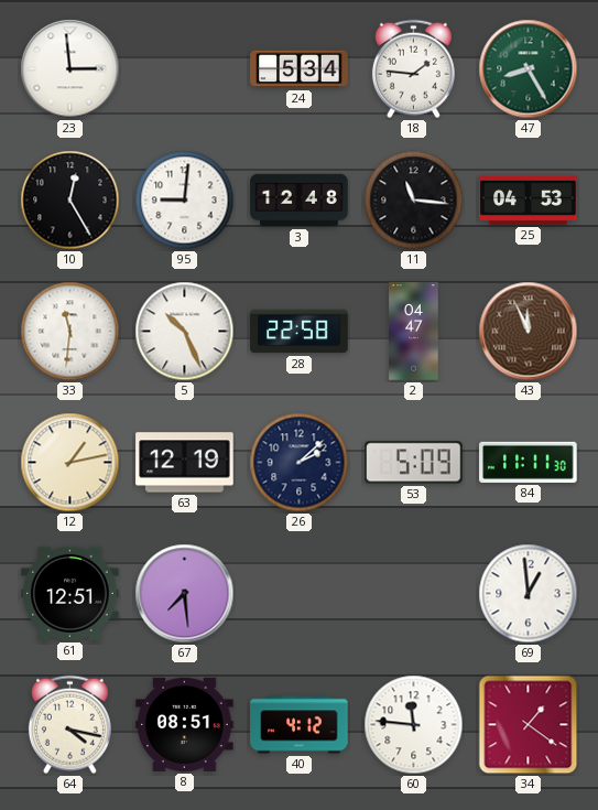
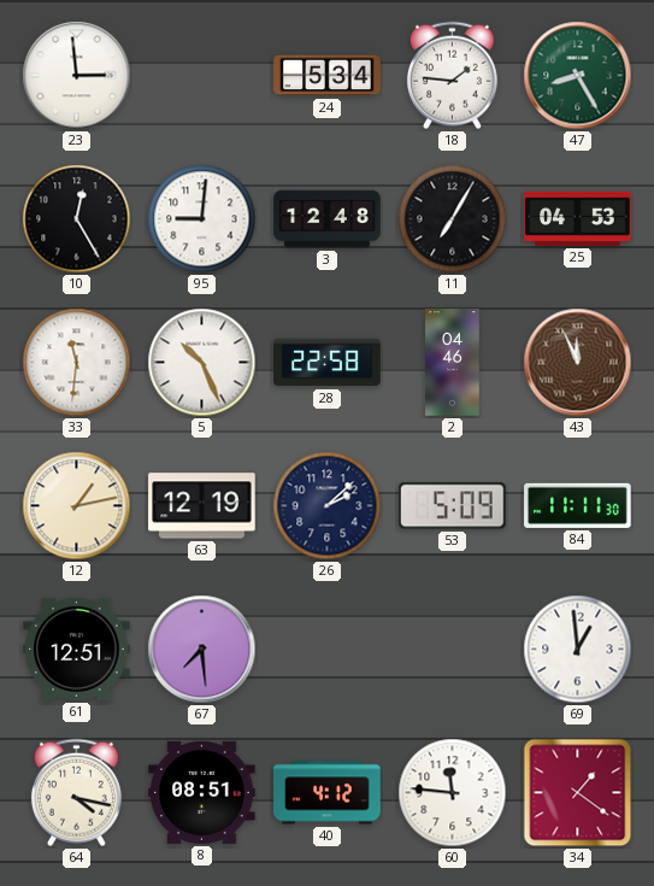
11: 11:16 -> 7:05 (453, 219)
2: 04:47 -> 04:46 (453, 363)
